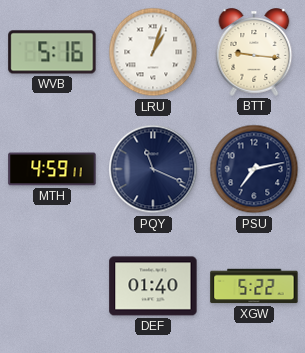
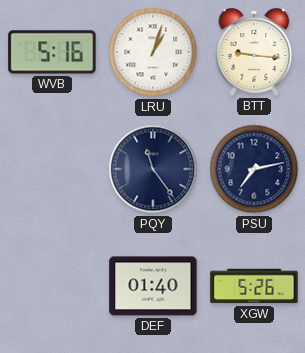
MTH: 4:59 -> none (52, 169)
PQY: 11:19 -> 11:24 (153, 169)
XGW: 5:22 -> 5:26 (254, 286)
